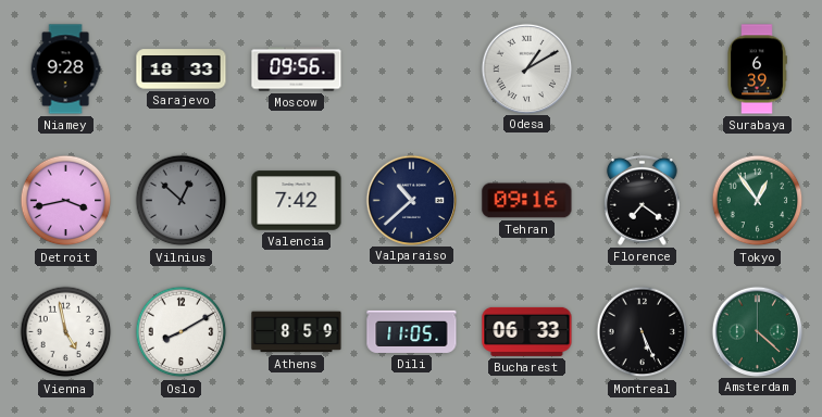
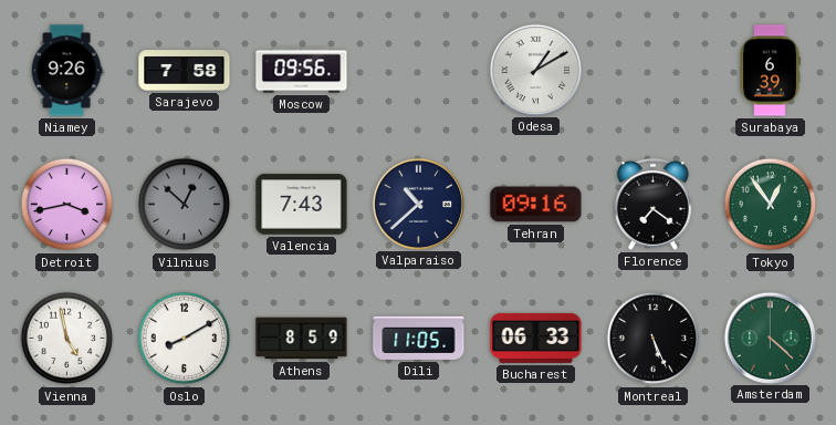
Niamey: 9:28 -> 9:26 (66, 71)
Sarajevo: 18:33 -> 7:58 (185, 71)
Valencia: 7:42 -> 7:43 (302, 205)
